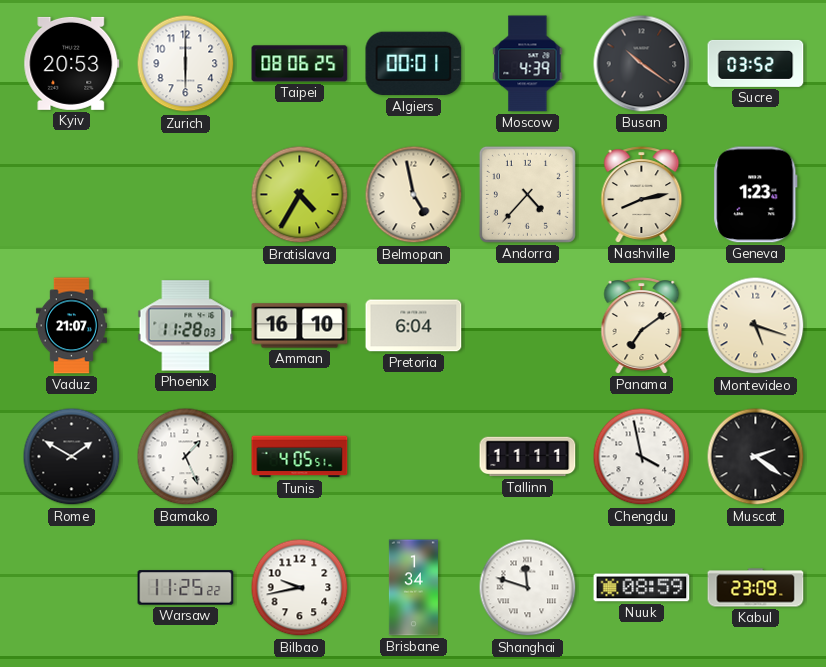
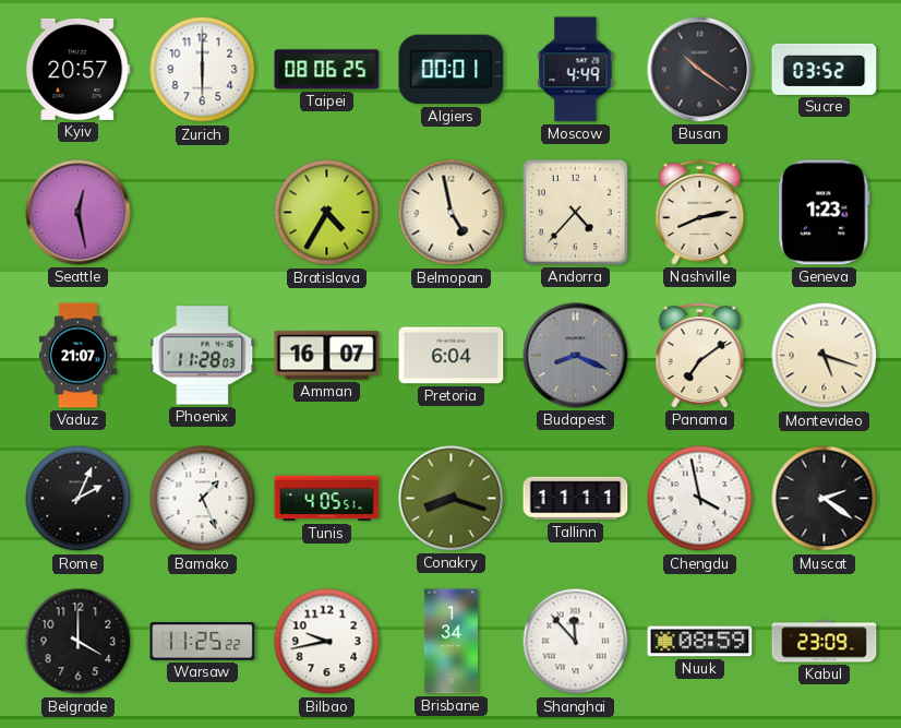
Kyiv: 20:53 -> 20:57 (79, 69)
Moscow: 4:39 -> 4:49 (576, 70)
Seattle: none -> 12:28 (79, 213)
Amman: 16:10 -> 16:07 (327, 356)
Budapest: none -> 8:19 (576, 356)
Rome: 1:50 -> 2:04 (79, 499)
Conakry: none -> 8:18 (452, 499)
Belgrade: none -> 4:00 (79, 642)
Shanghai: 11:48 -> 11:53 (576, 642)
